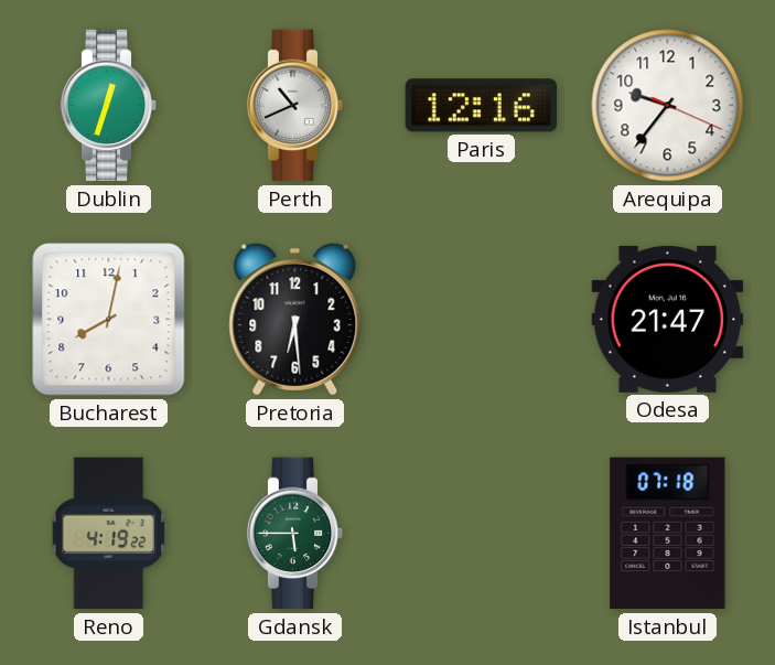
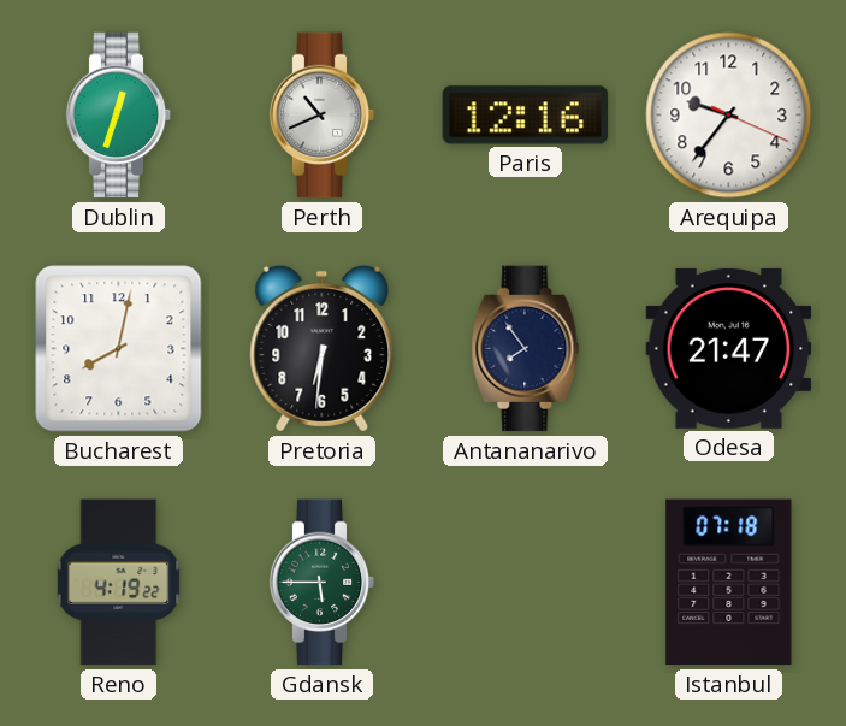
Pretoria: 6:29 -> 6:31 (323, 348)
Antananarivo: none -> 7:54 (526, 349)
